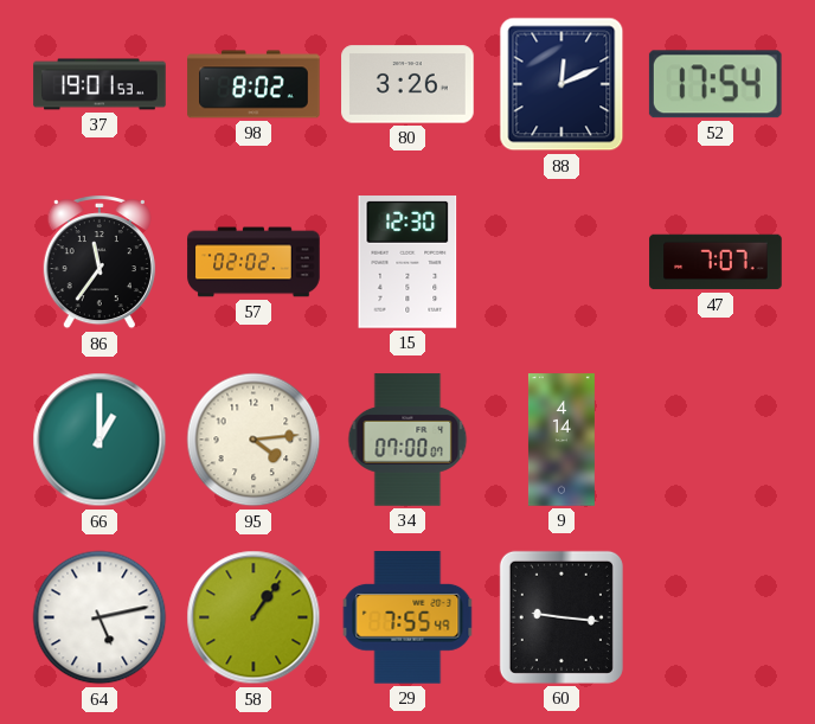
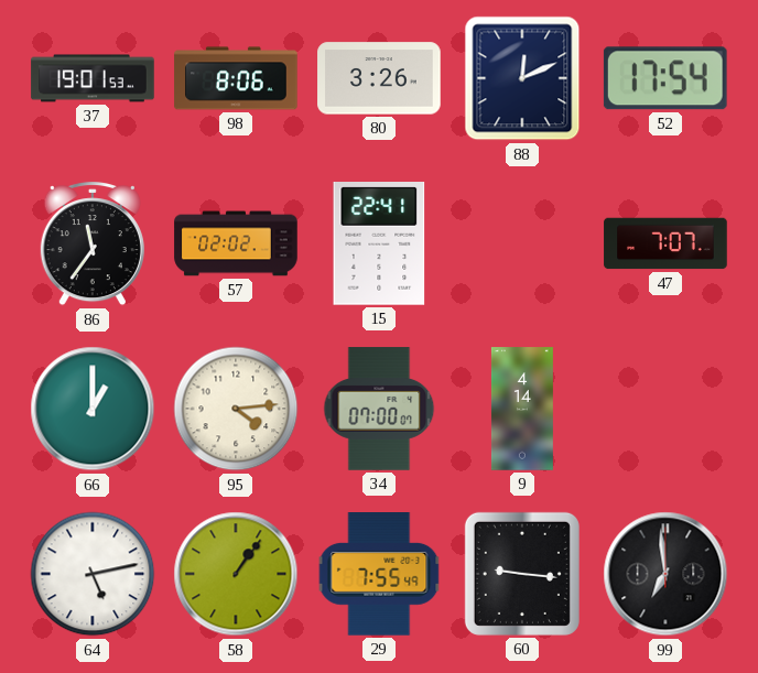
98: 8:02 -> 8:06 (236, 78)
15: 12:30 -> 22:41 (379, 245)
99: none -> 6:59 (665, 574)
